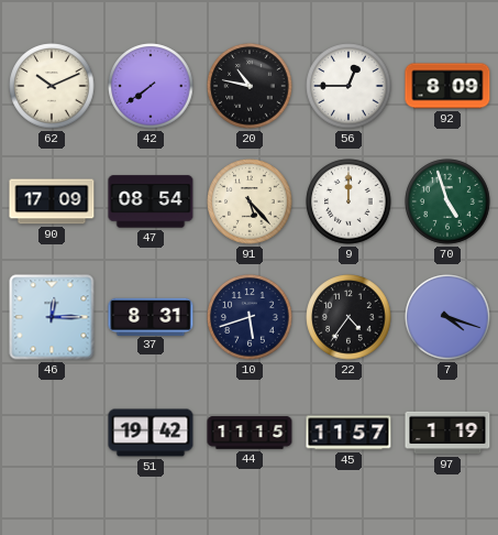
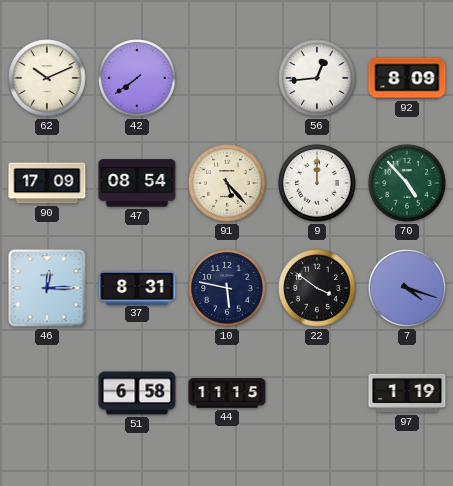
20: 10:47 -> none (250, 86)
56: 12:45 -> 12:44 (317, 78)
70: 4:57 -> 4:53 (407, 183)
10: 5:42 -> 5:47 (227, 288)
22: 4:36 -> 3:51 (317, 288)
51: 19:42 -> 6:58 (137, 393)
45: 11:57 -> none (348, 433)
